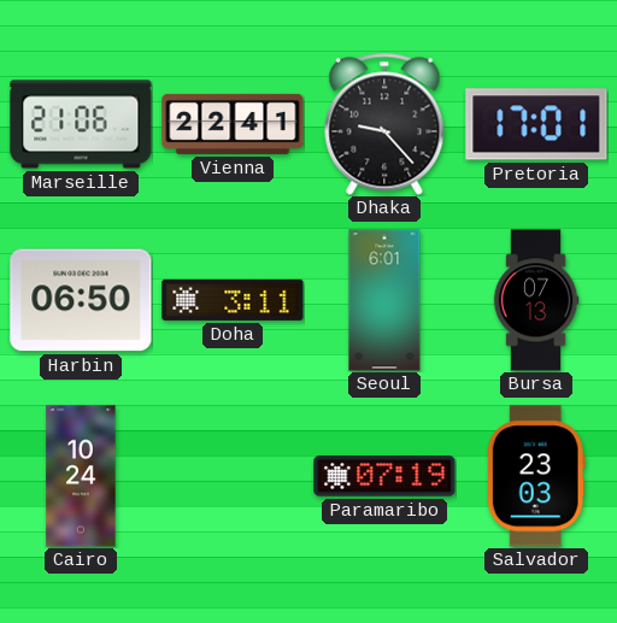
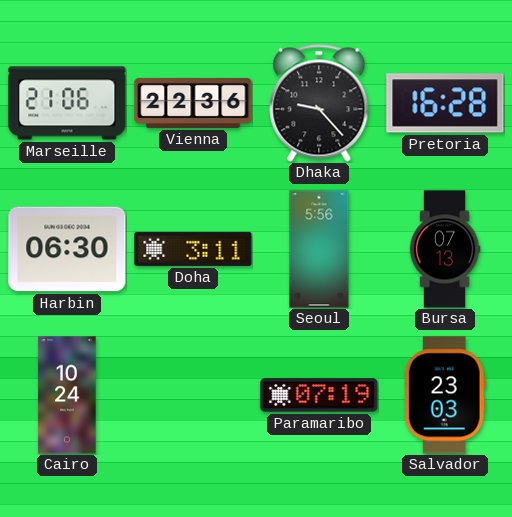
Vienna: 22:41 -> 22:36 (193, 103)
Pretoria: 17:01 -> 16:28 (445, 103)
Harbin: 06:50 -> 06:30 (67, 249)
Seoul: 6:01 -> 5:56 (319, 249)
